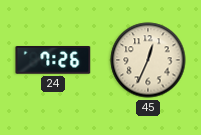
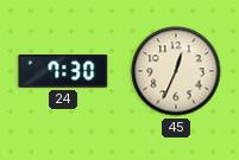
24: 7:26 -> 7:30 (63, 72)
